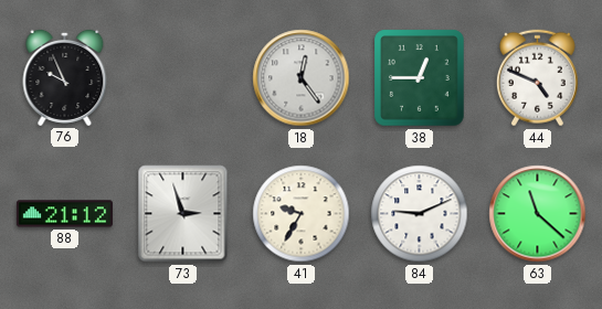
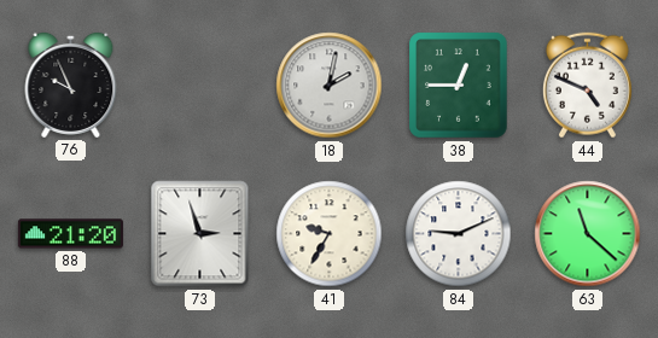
18: 12:24 -> 2:02 (330, 86)
88: 21:12 -> 21:20 (70, 234)
